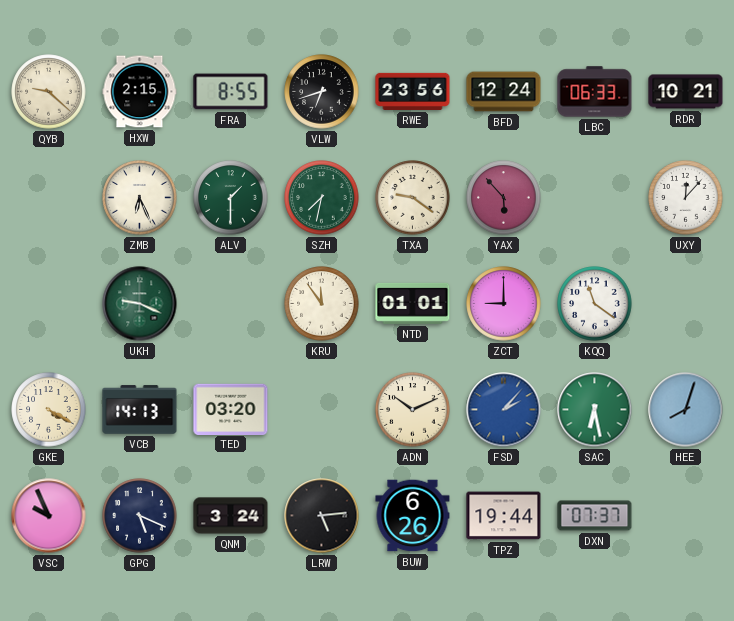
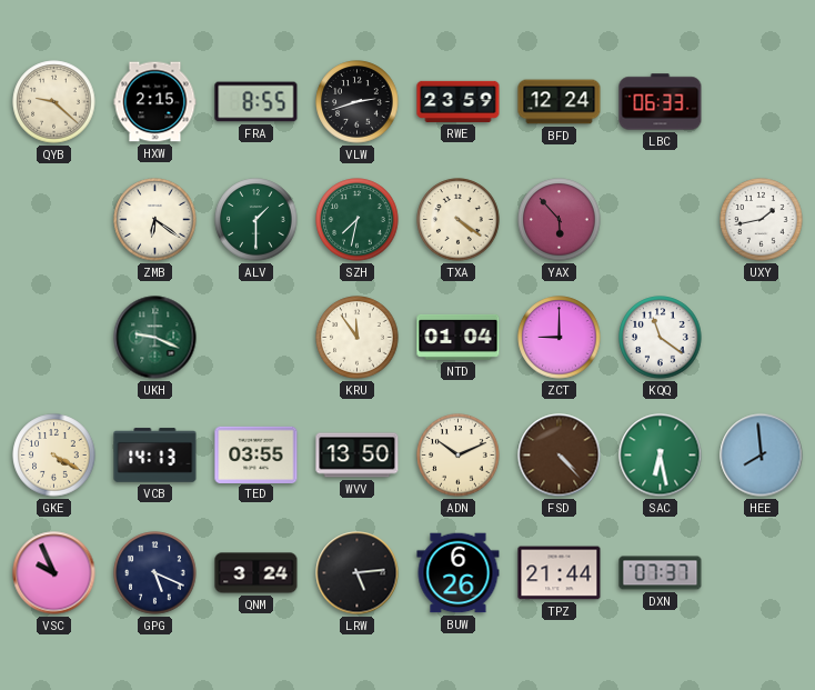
VLW: 6:42 -> 2:42 (358, 102)
RWE: 23:56 -> 23:59 (459, 101)
RDR: 10:21 -> none (686, 92)
ZMB: 6:26 -> 6:21 (155, 220)
TXA: 9:21 -> 4:21 (459, 220)
UXY: 12:07 -> 1:43 (762, 220)
NTD: 01:01 -> 01:04 (459, 337)
TED: 03:20 -> 03:55 (256, 454)
WVV: none -> 13:50 (358, 456)
FSD: 2:07 -> 4:23 (560, 456)
FSD dial: blue -> brown (560, 456)
HEE: 8:03 -> 7:59 (762, 456)
TPZ: 19:44 -> 21:44 (560, 573)
